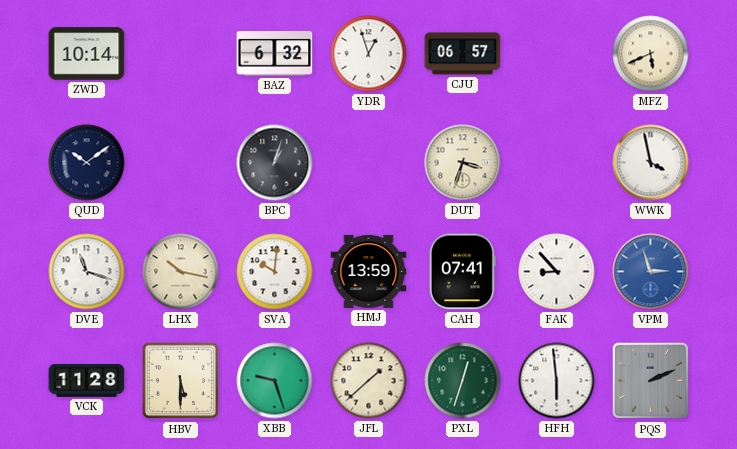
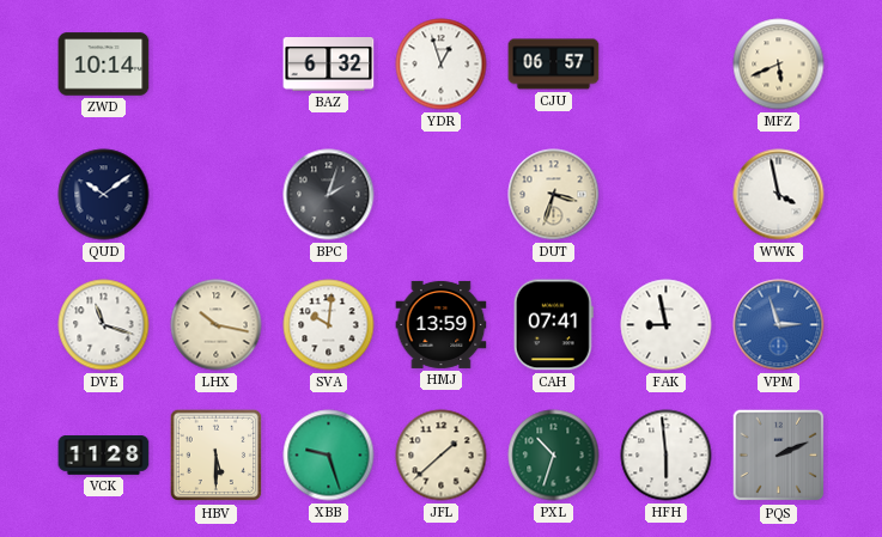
BPC: 1:03 -> 2:03 (329, 195)
FAK: 8:53 -> 8:58 (667, 325)
PXL: 12:33 -> 10:33 (554, 456)
